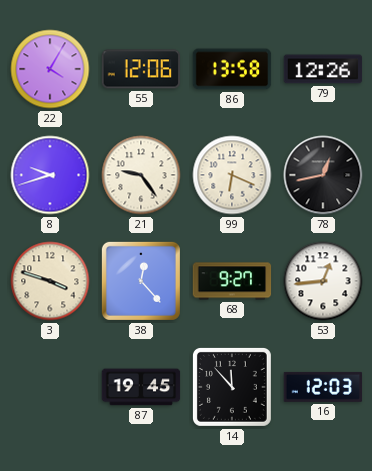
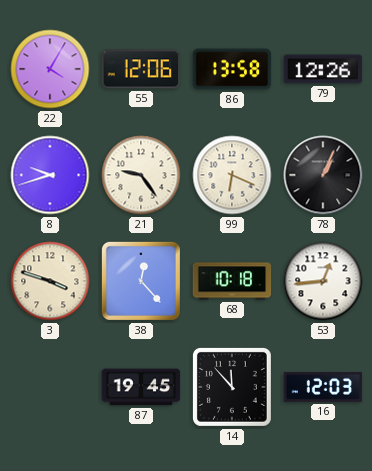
78: 12:43 -> 1:04 (323, 175)
68: 9:27 -> 10:18 (232, 281)
